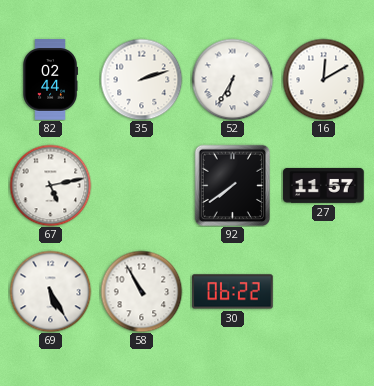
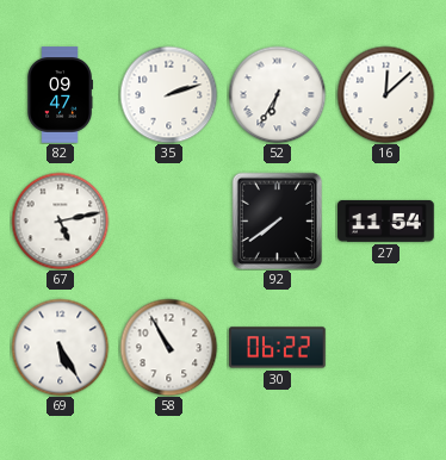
82: 02:44 -> 09:47 (60, 95)
16: 12:10 -> 12:08 (385, 94)
27: 11:57 -> 11:54 (386, 220)
